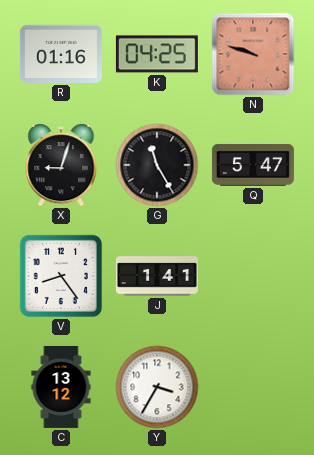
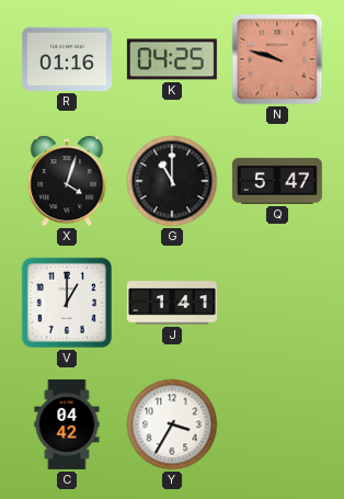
X: 9:03 -> 4:03 (67, 181)
G: 11:25 -> 11:00 (172, 181)
V: 8:24 -> 1:00 (67, 303)
C: 13:12 -> 04:42 (67, 424)
